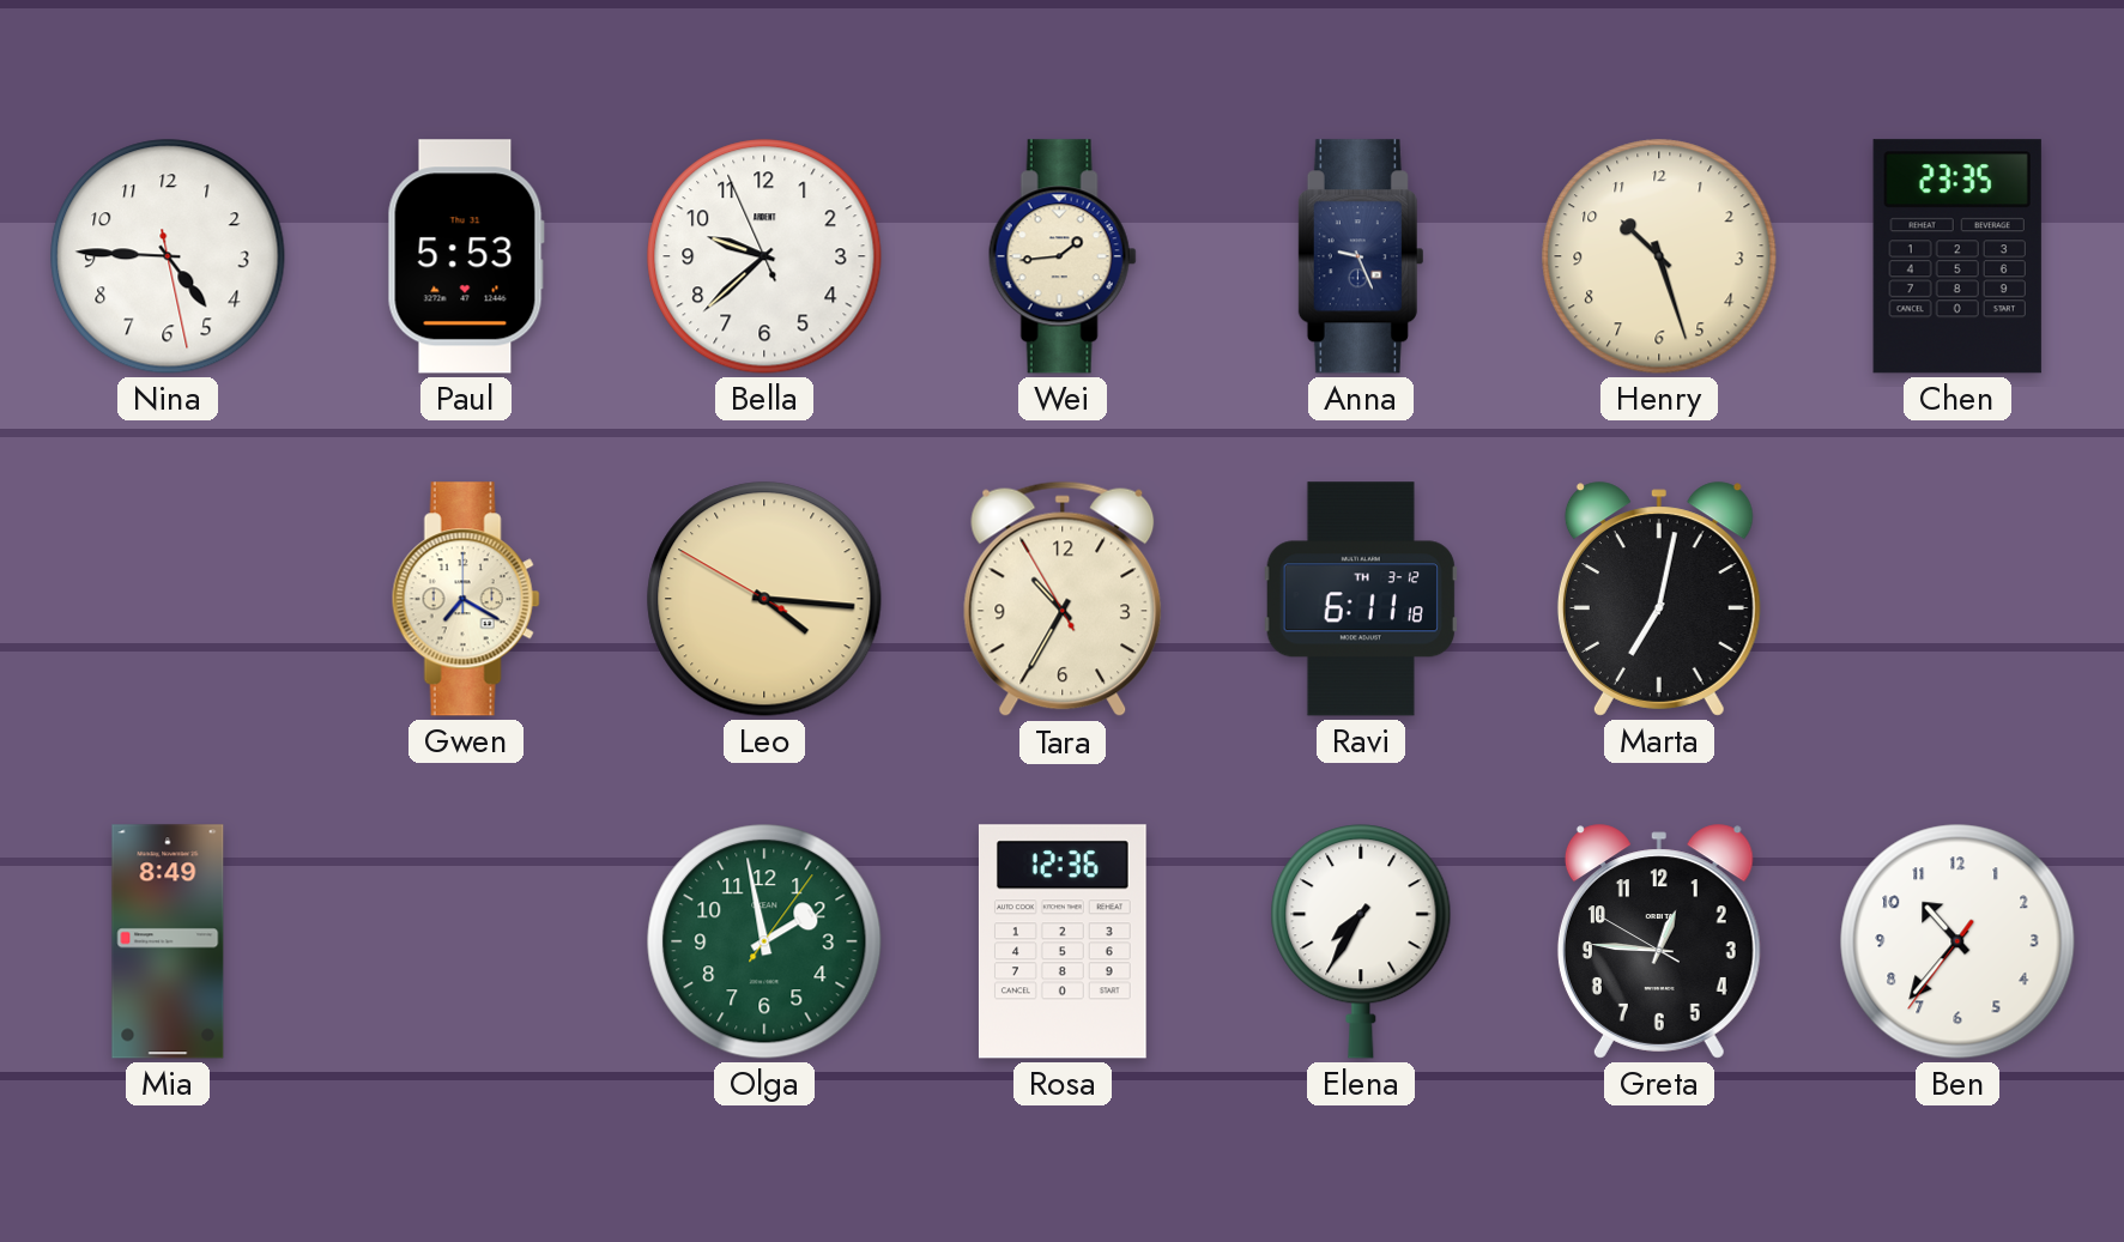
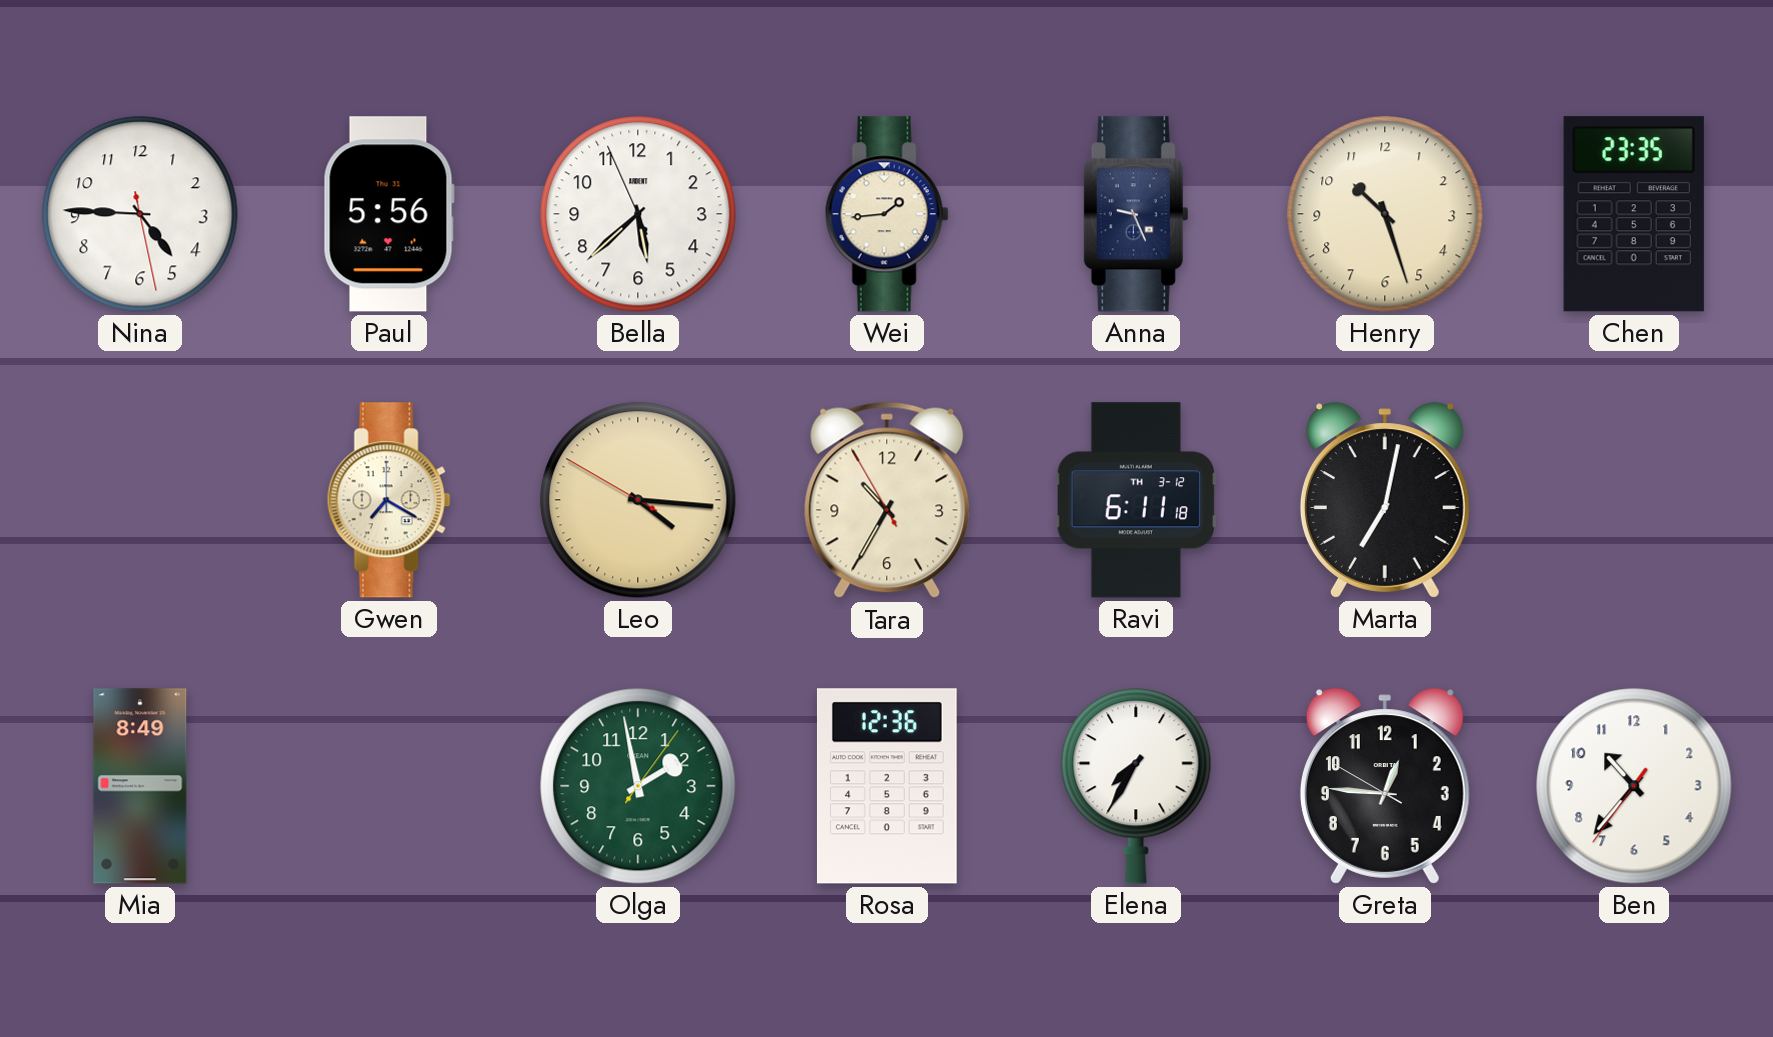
Paul: 5:53 -> 5:56 (389, 214)
Bella: 9:37 -> 5:37 (638, 214)
